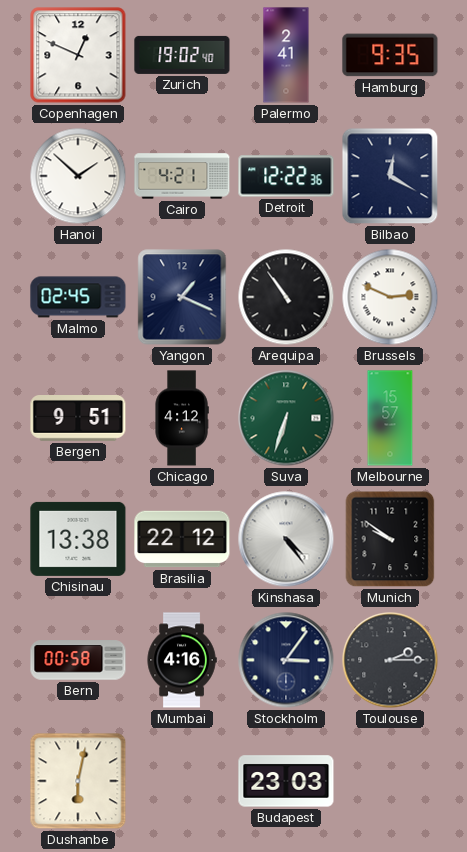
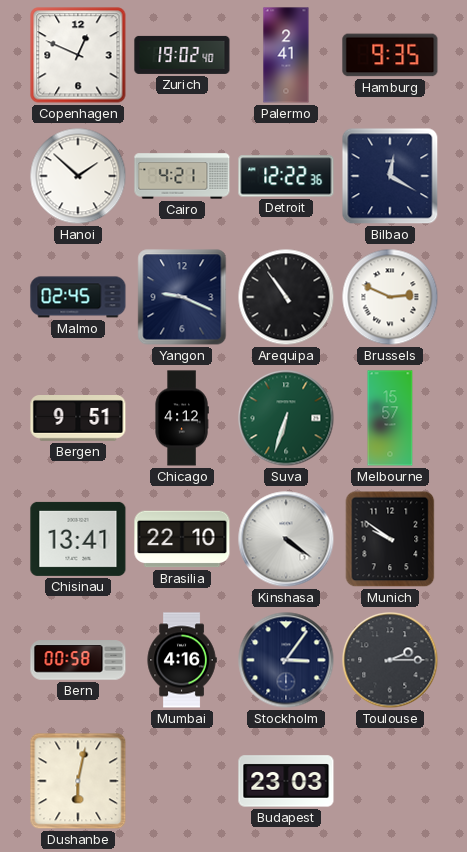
Yangon: 1:19 -> 9:19 (182, 297)
Chisinau: 13:38 -> 13:41 (78, 539)
Brasilia: 22:12 -> 22:10 (182, 539)
Kinshasa: 4:24 -> 4:21 (286, 539)
